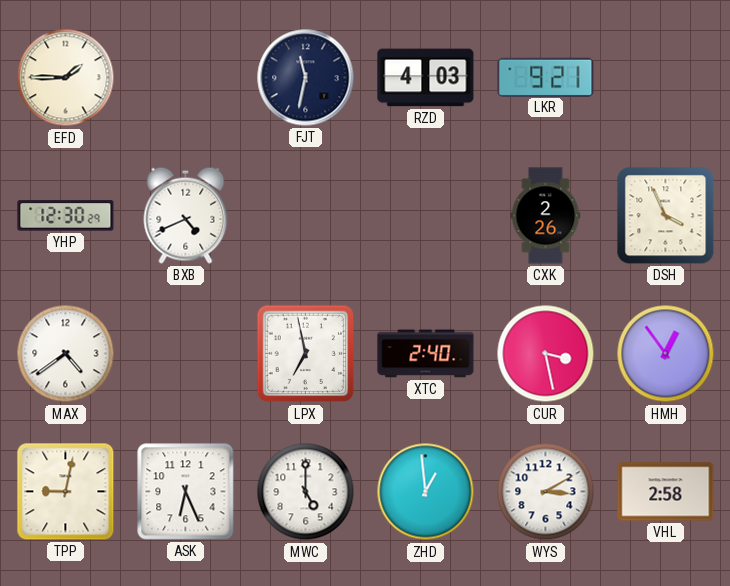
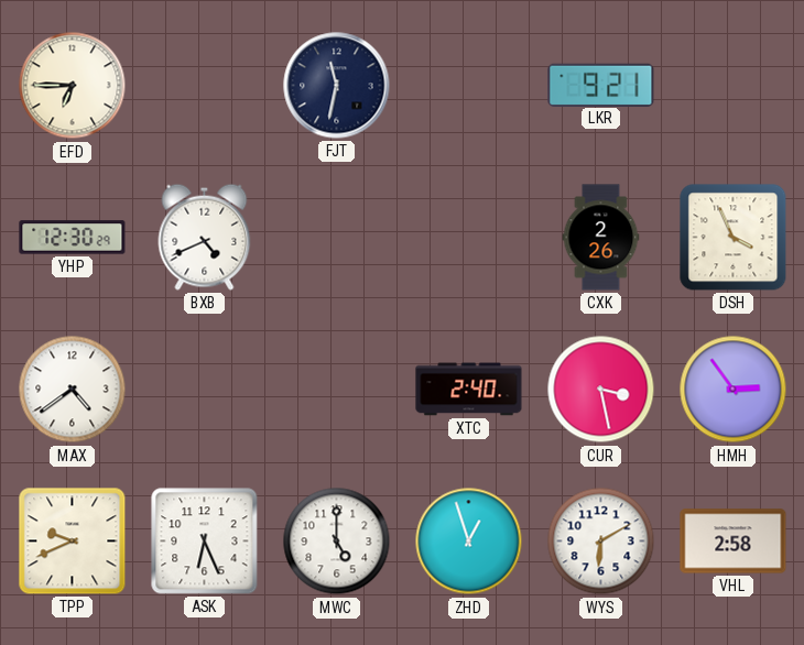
EFD: 1:45 -> 6:45 (73, 86)
RZD: 4:03 -> none (426, 78)
LPX: 6:58 -> none (306, 354)
HMH: 12:54 -> 2:54 (734, 390)
TPP: 9:02 -> 9:41 (73, 542)
ZHD: 12:59 -> 12:57 (469, 542)
WYS: 3:10 -> 6:10 (601, 542)
